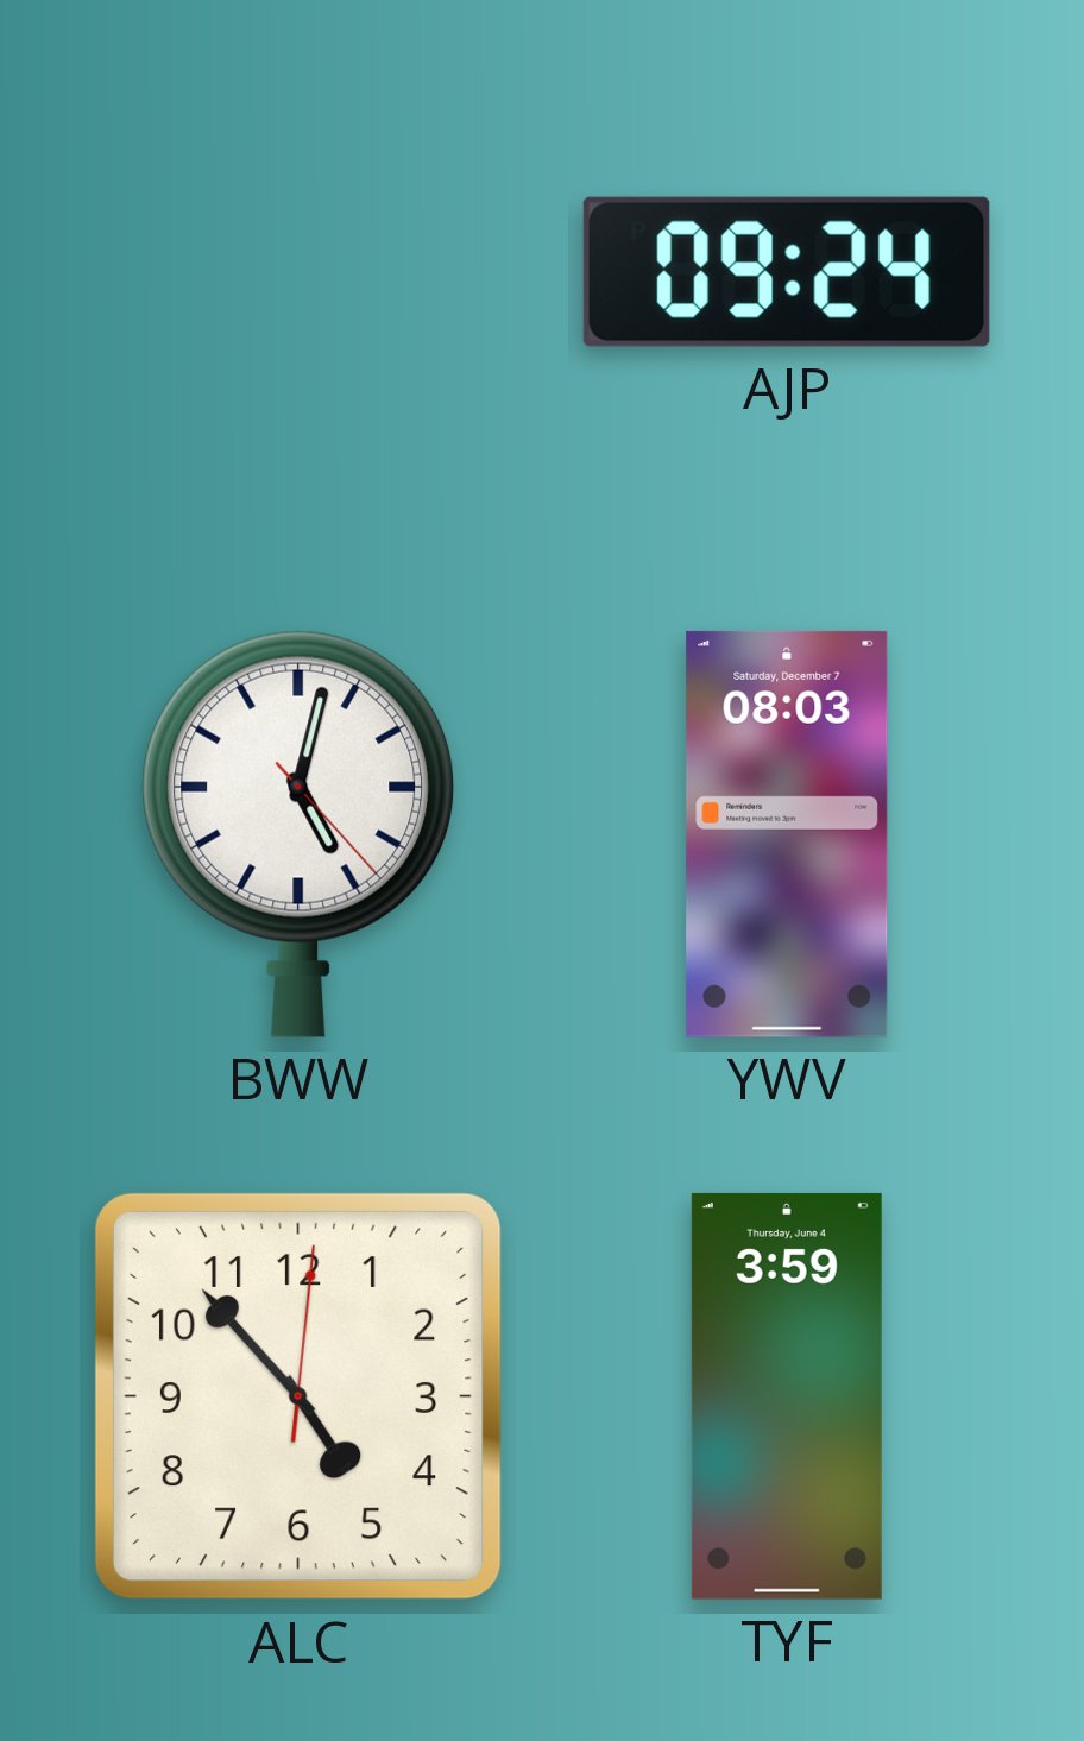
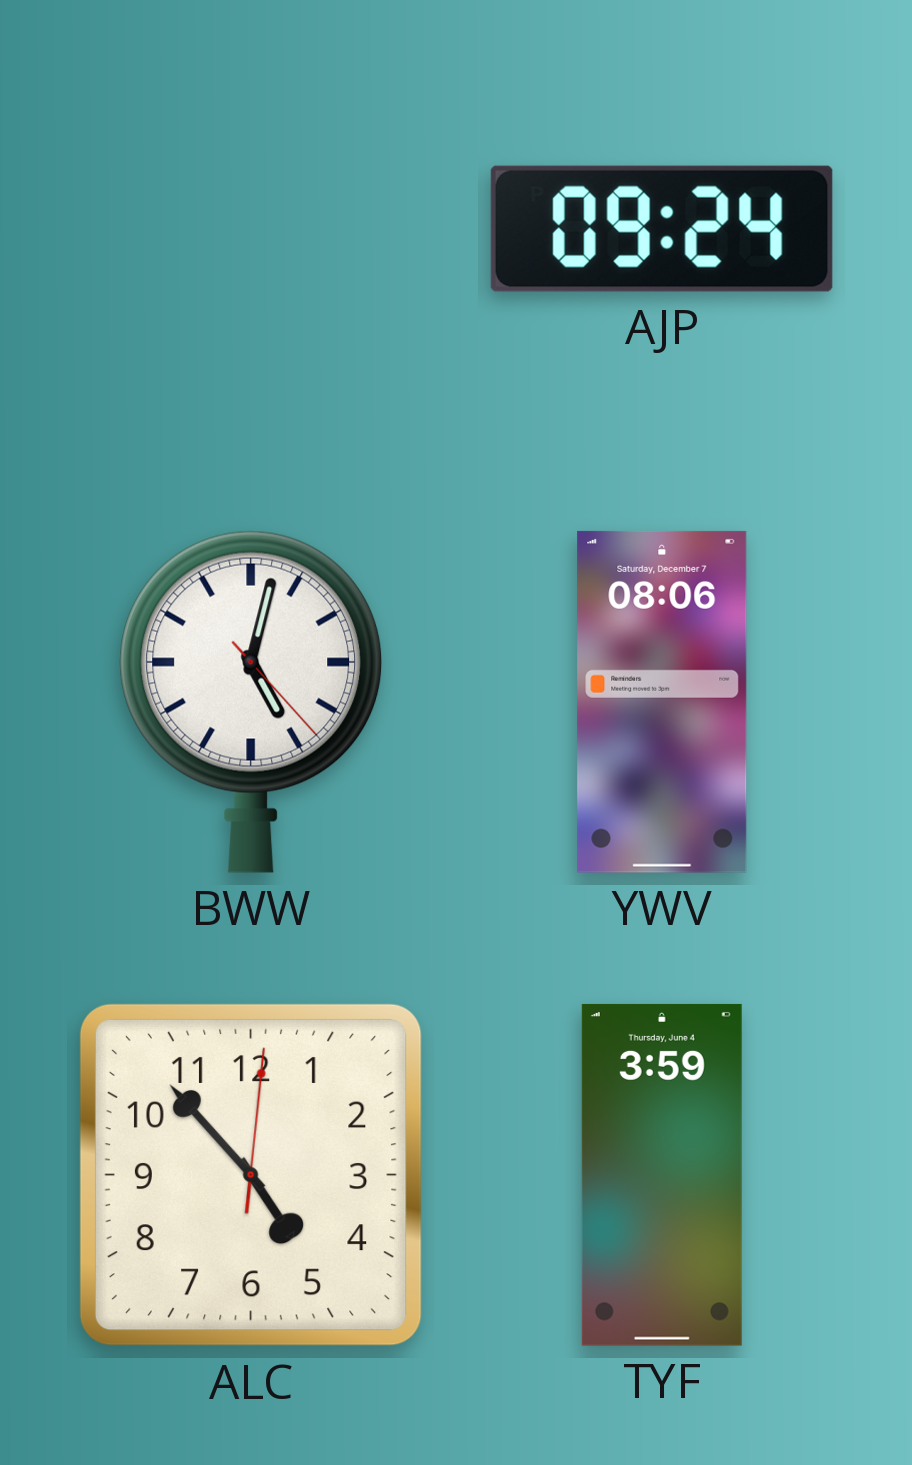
YWV: 08:03 -> 08:06 (662, 702)
